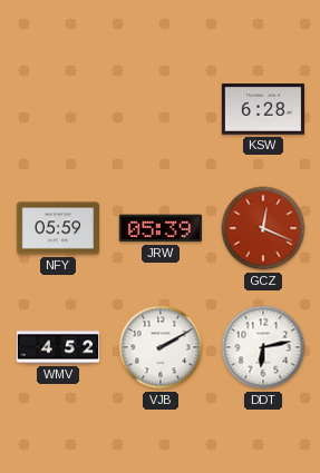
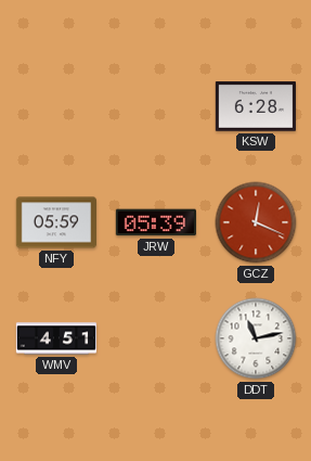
WMV: 4:52 -> 4:51 (56, 338)
VJB: 2:10 -> none (161, 347)
DDT: 6:13 -> 11:13 (256, 338)
